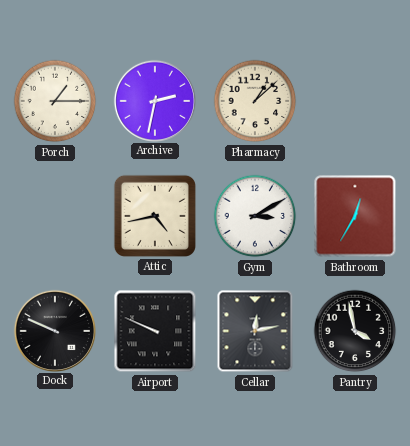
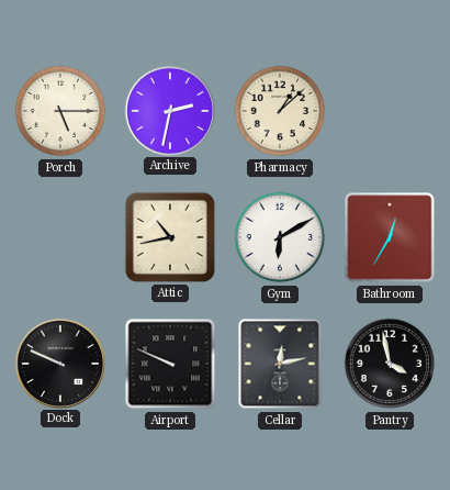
Porch: 1:15 -> 5:15 (60, 111)
Attic: 4:43 -> 10:43 (170, 237)
Gym: 3:10 -> 6:10 (280, 237)
